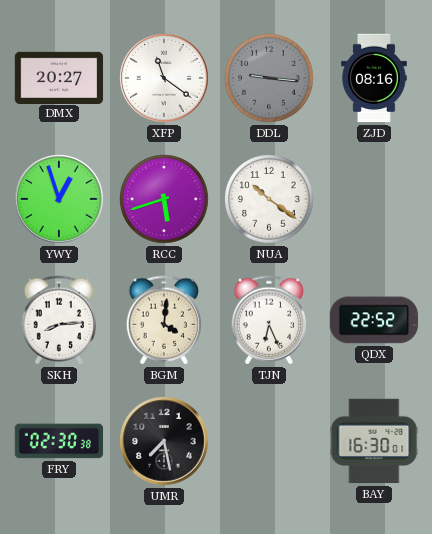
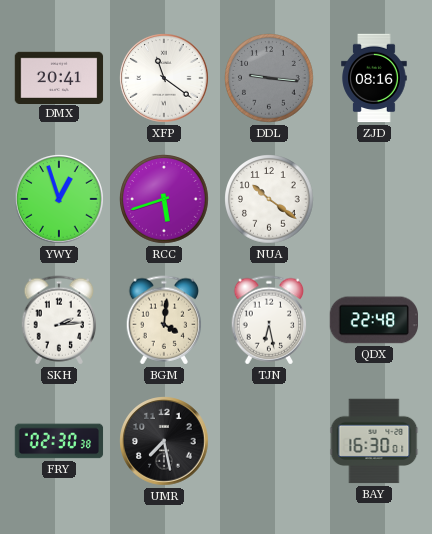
DMX: 20:27 -> 20:41 (59, 77)
SKH: 8:14 -> 2:14 (59, 320)
TJN: 6:26 -> 6:28 (269, 320)
QDX: 22:52 -> 22:48 (373, 320)
